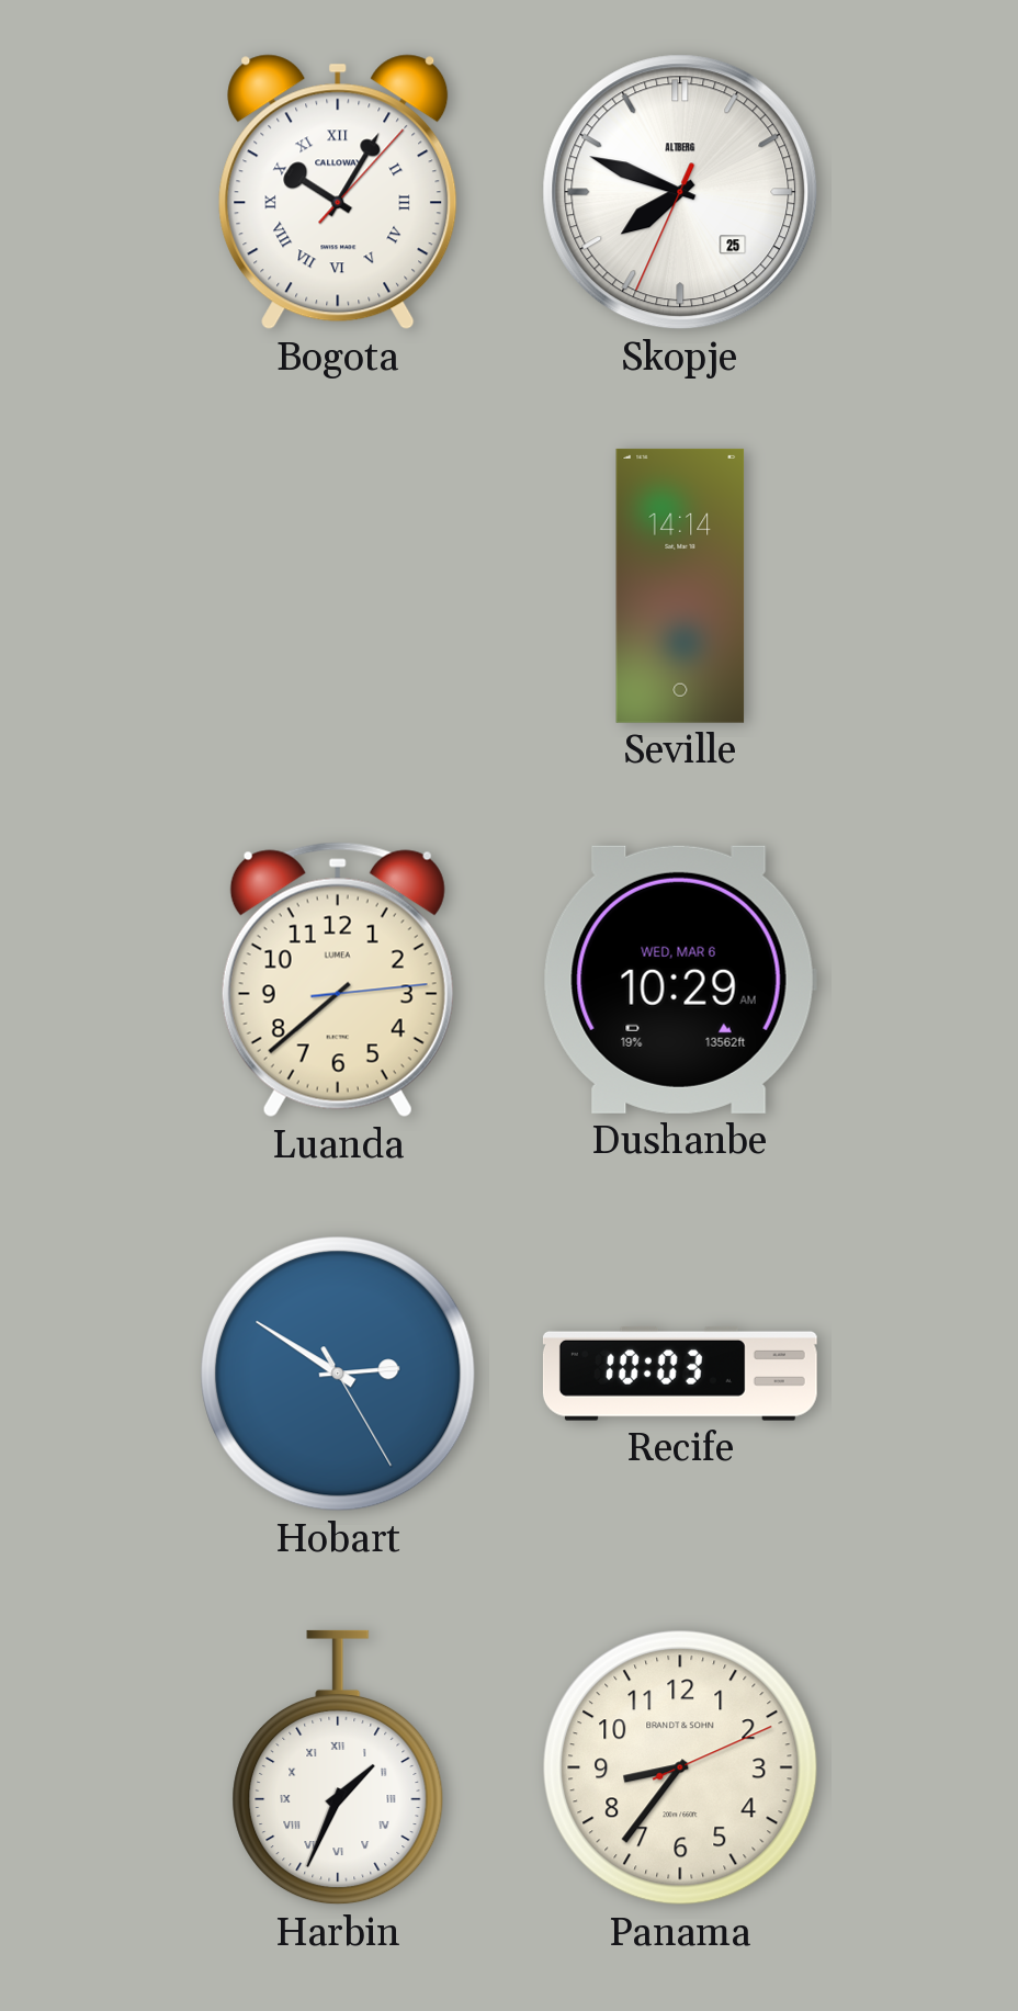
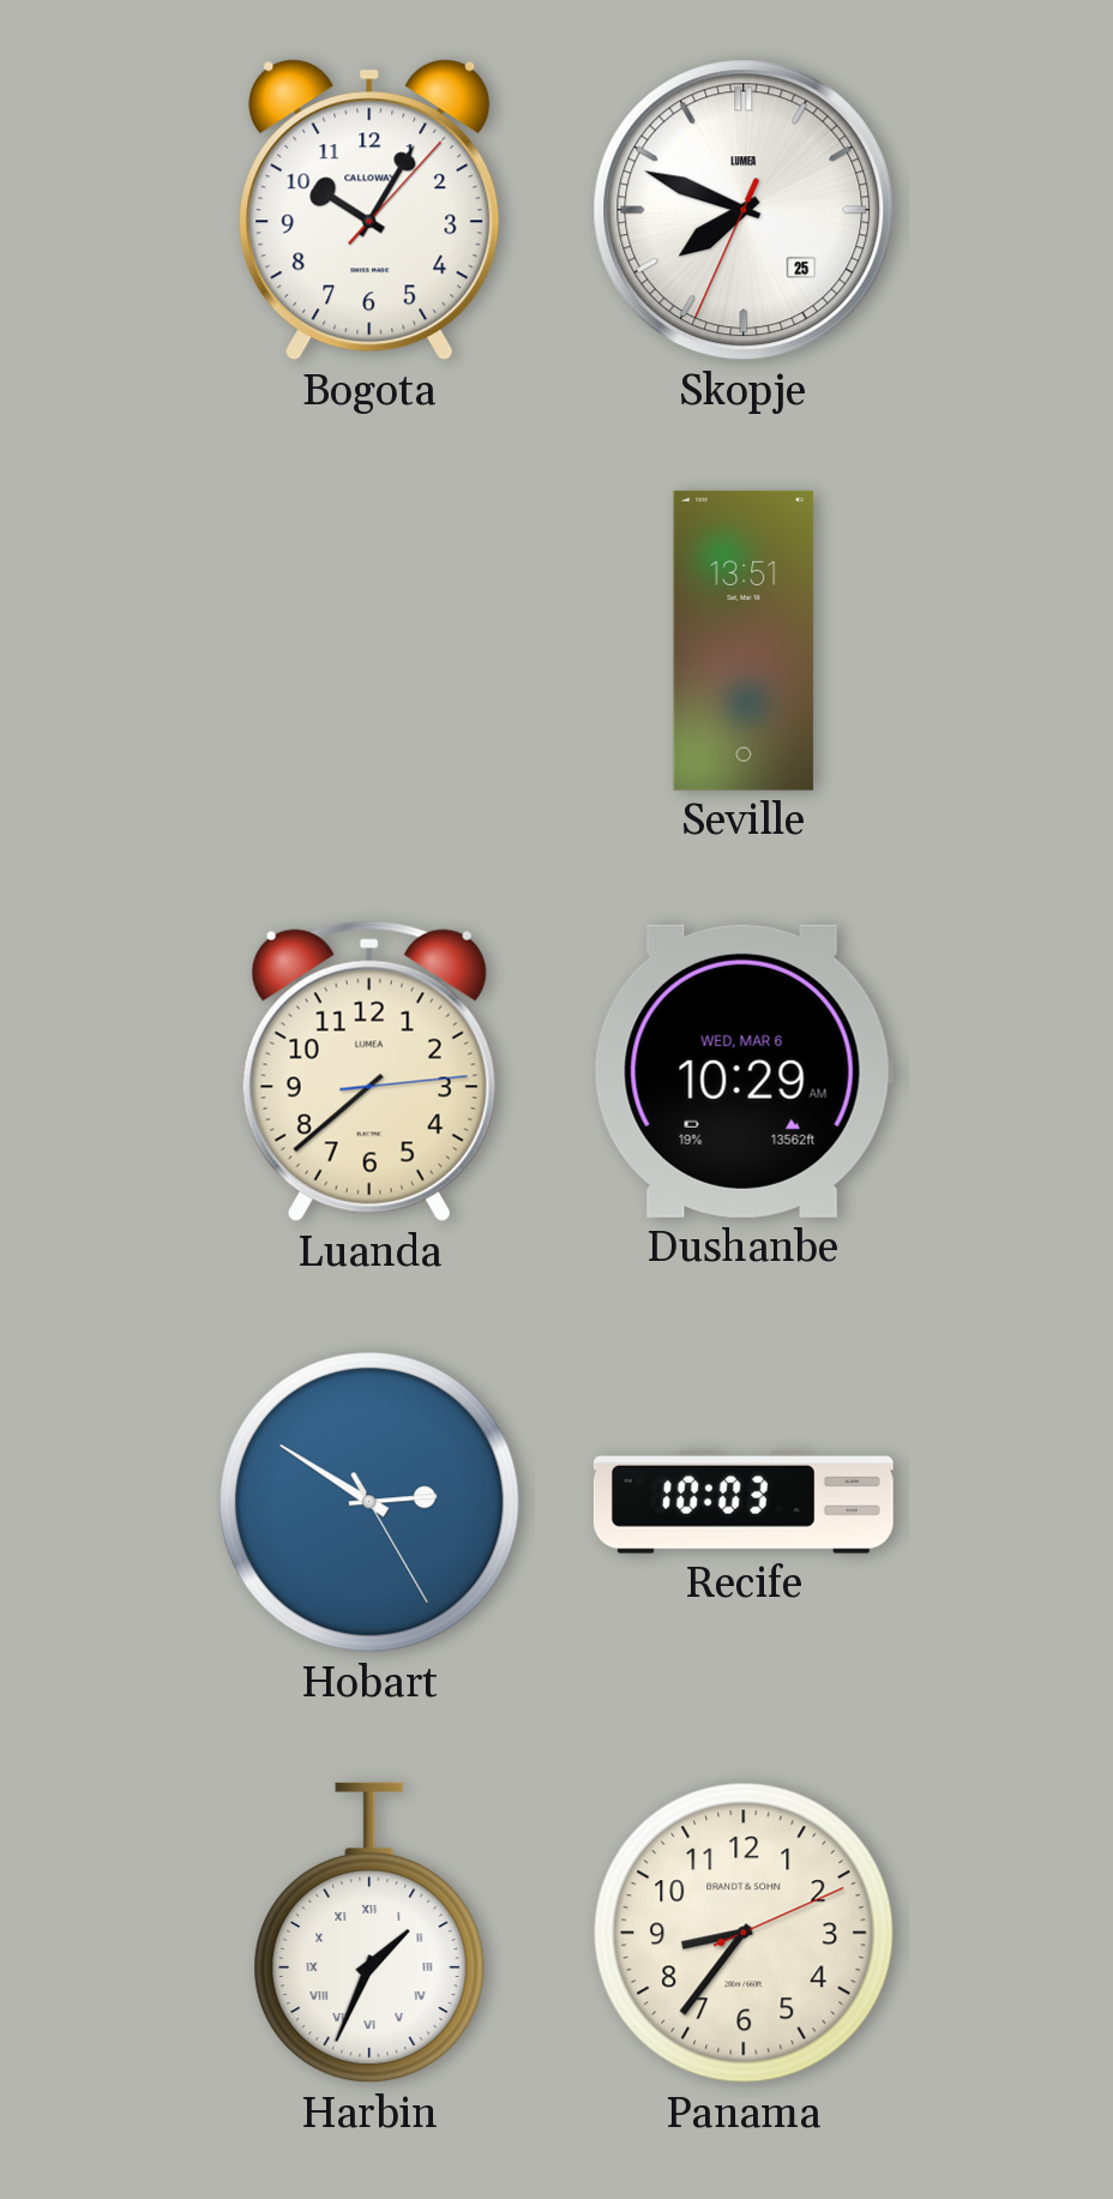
Bogota numerals: Roman -> Arabic (369, 210)
Skopje brand: ALTBERG -> LUMEA (744, 210)
Seville: 14:14 -> 13:51 (744, 641)
